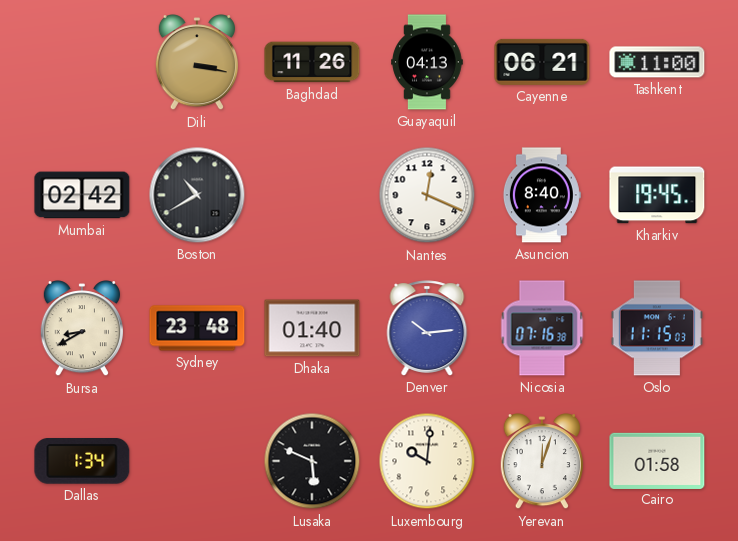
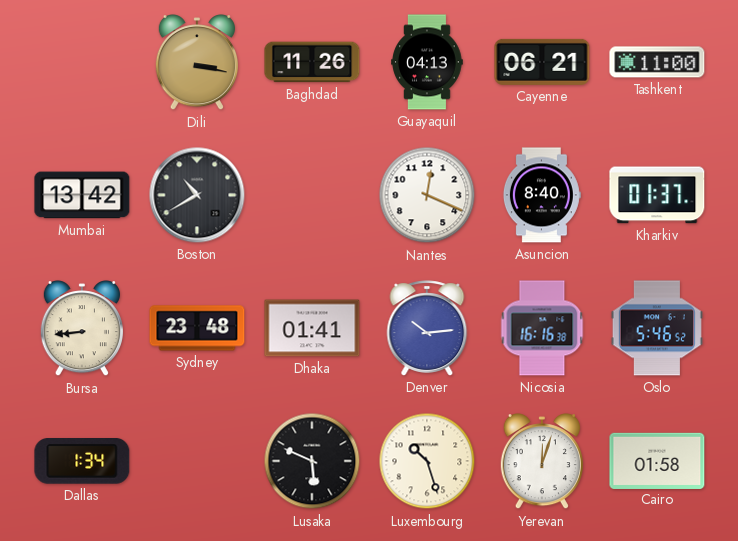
Mumbai: 02:42 -> 13:42 (82, 195)
Kharkiv: 19:45 -> 01:37 (657, 195)
Bursa: 8:40 -> 8:44 (82, 329)
Dhaka: 01:40 -> 01:41 (312, 328)
Nicosia: 07:16 -> 16:16 (542, 328)
Oslo: 11:15 -> 5:46 (657, 328)
Luxembourg: 10:01 -> 10:27 (427, 461)
